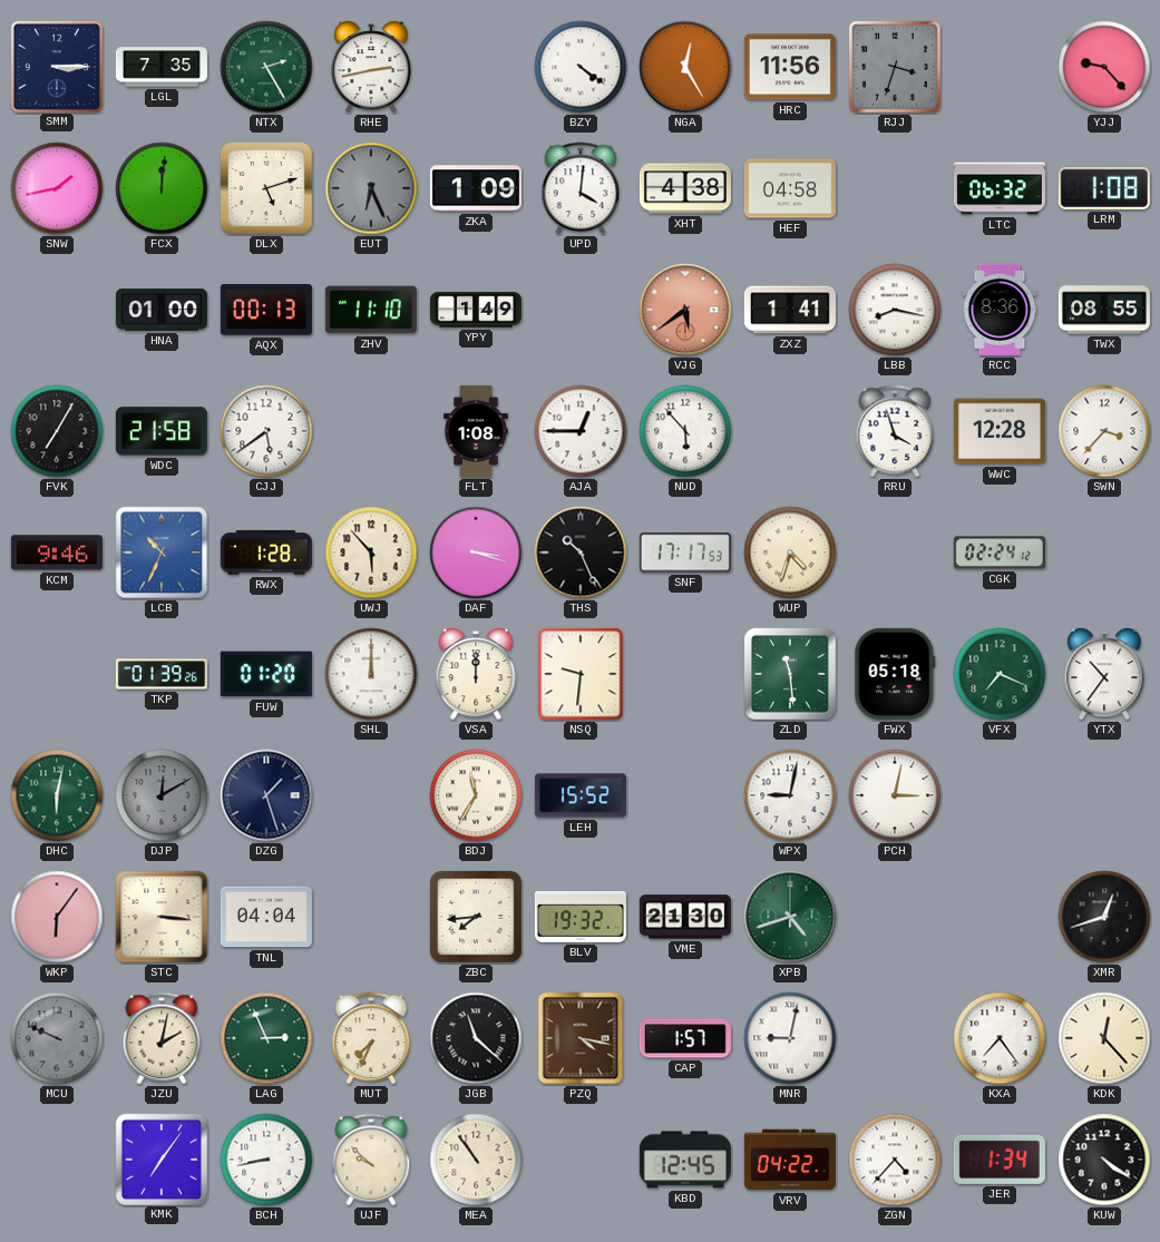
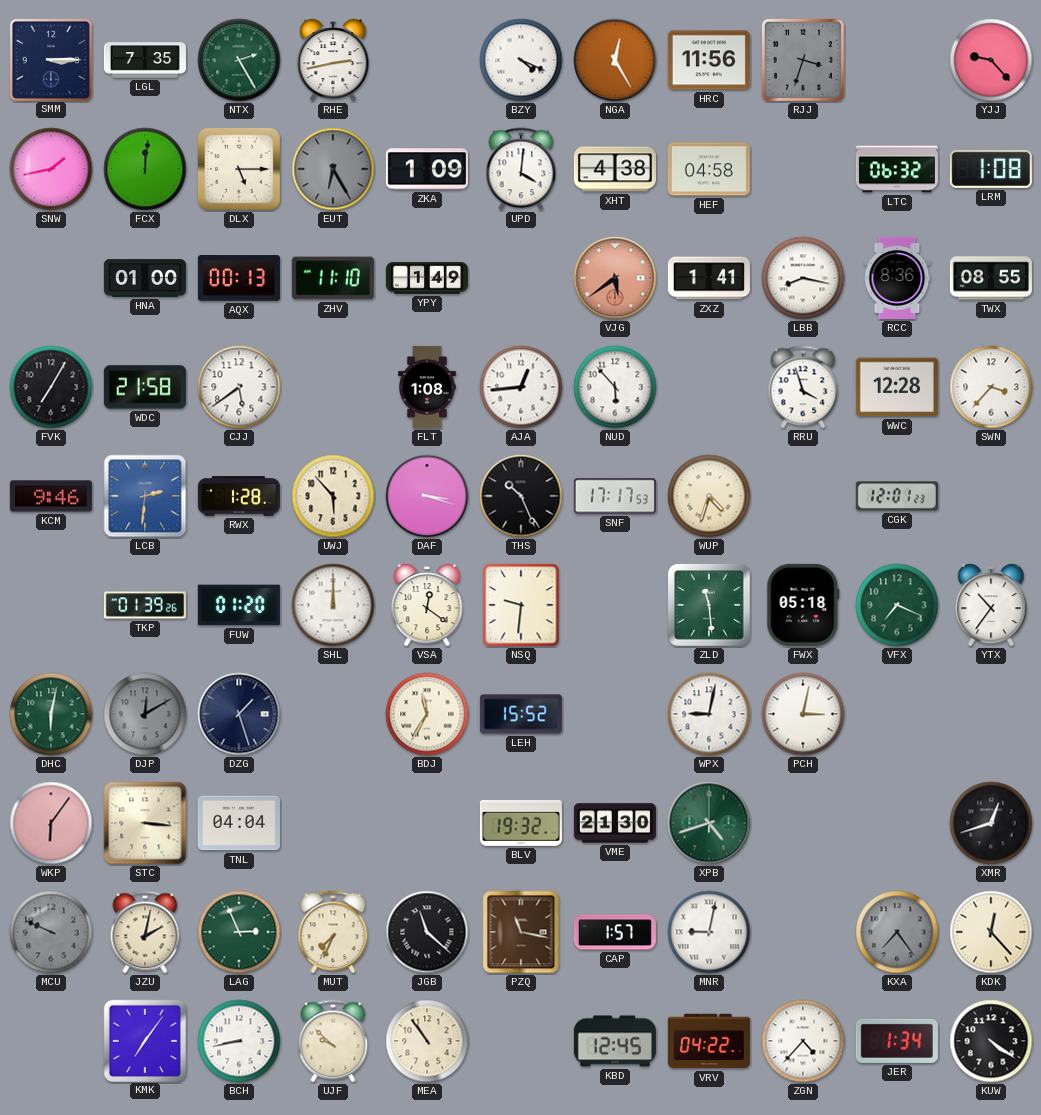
BZY: 4:21 -> 4:19 (521, 60)
DLX: 5:12 -> 5:15 (240, 170)
EUT: 6:26 -> 6:25 (333, 169)
AJA: 12:45 -> 12:44 (521, 387)
LCB: 10:34 -> 2:31 (145, 496)
CGK: 02:24 -> 12:01 (897, 496)
VSA: 12:00 -> 12:21 (427, 605)
ZBC: 7:44 -> none (477, 918)
PZQ: 4:17 -> 11:17 (521, 932)
KXA dial: white -> grey (897, 932)
